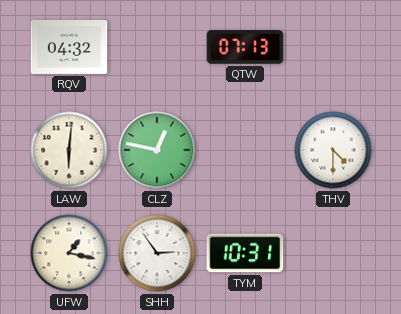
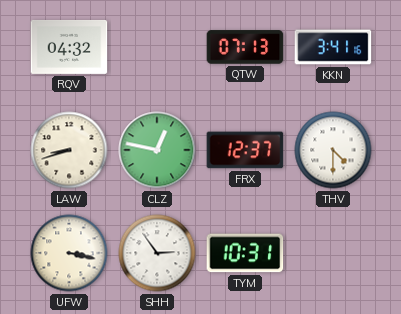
KKN: none -> 3:41 (333, 47)
LAW: 6:01 -> 8:42 (69, 150)
FRX: none -> 12:37 (245, 150)
UFW: 1:17 -> 3:17 (69, 253)
